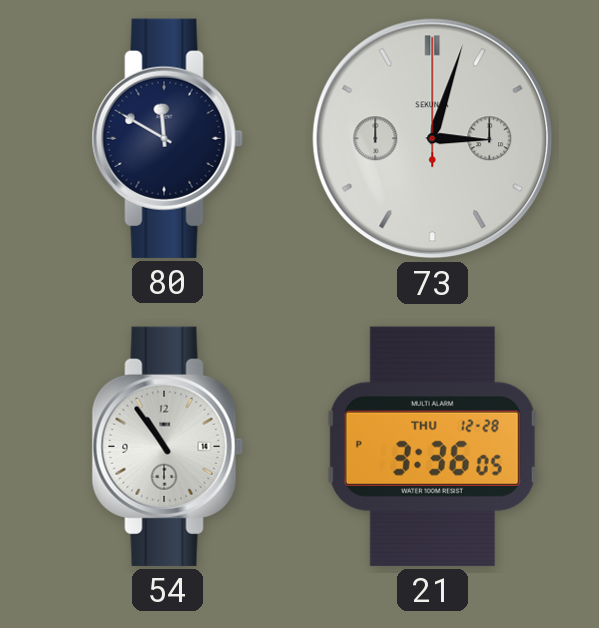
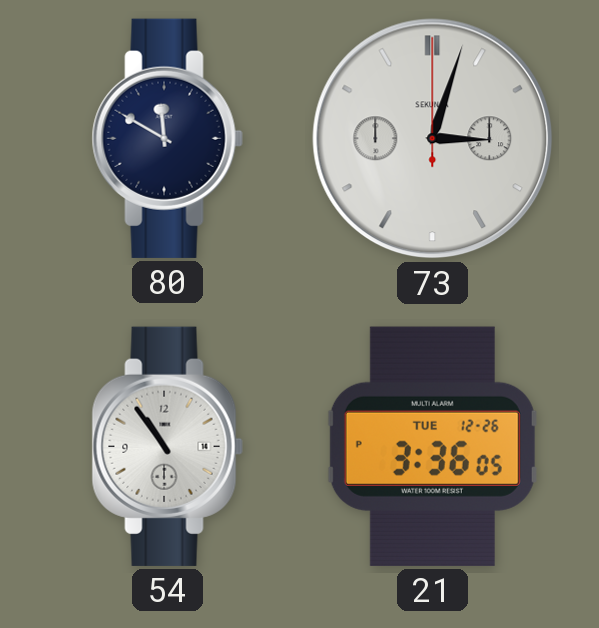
21 date: THU 12-28 -> TUE 12-26 (432, 446)
